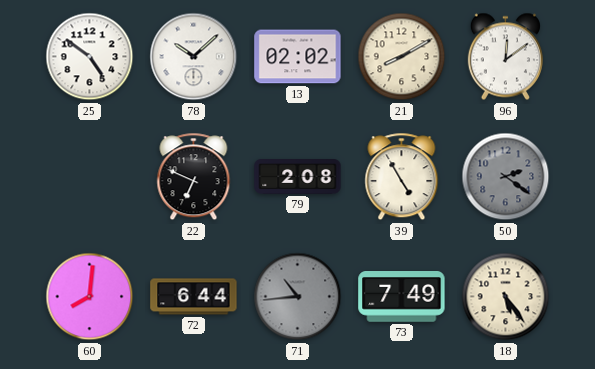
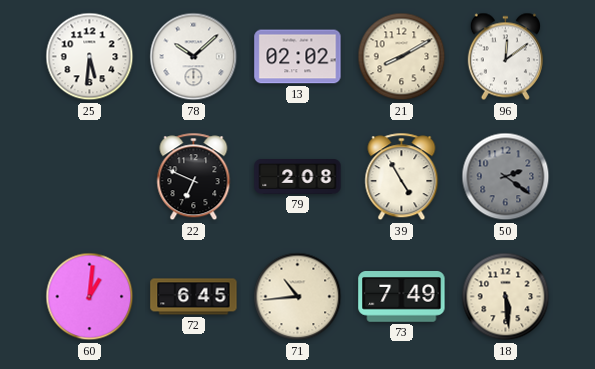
25: 4:51 -> 5:31 (90, 57)
60: 8:01 -> 1:01 (90, 297)
72: 6:44 -> 6:45 (194, 297)
71 dial: grey -> cream (298, 297)
18: 5:24 -> 5:29 (506, 297)
